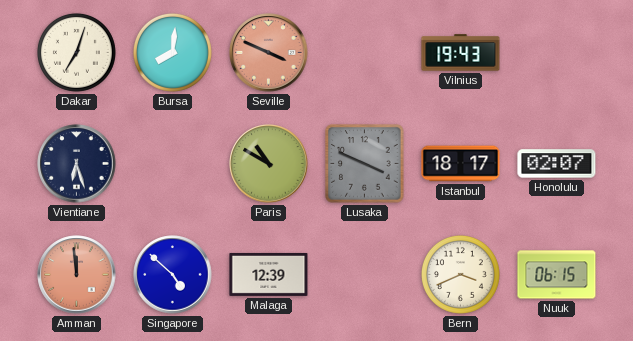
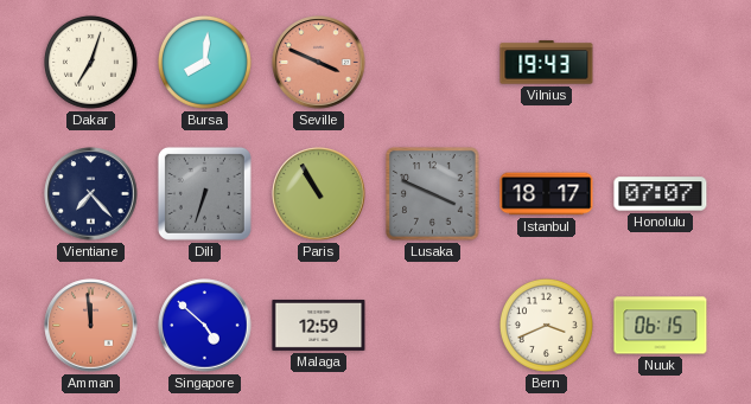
Vientiane: 6:27 -> 7:23 (91, 194)
Dili: none -> 6:33 (204, 193)
Paris: 10:50 -> 10:55 (319, 194)
Honolulu: 02:07 -> 07:07 (661, 194)
Malaga: 12:39 -> 12:59 (319, 325)
